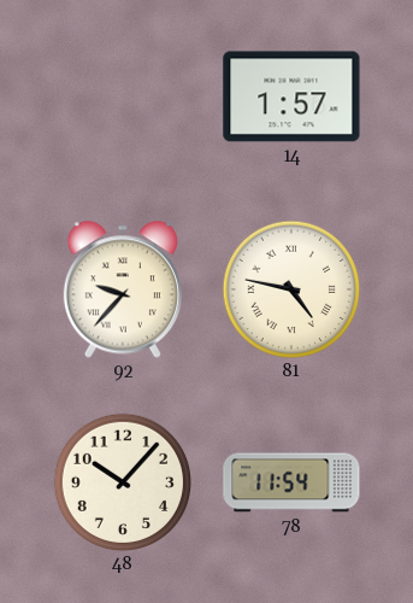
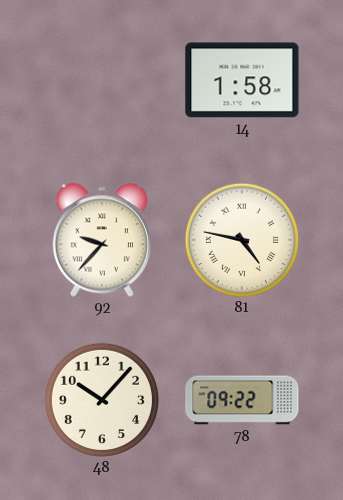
14: 1:57 -> 1:58 (242, 80)
78: 11:54 -> 09:22 (242, 400)
